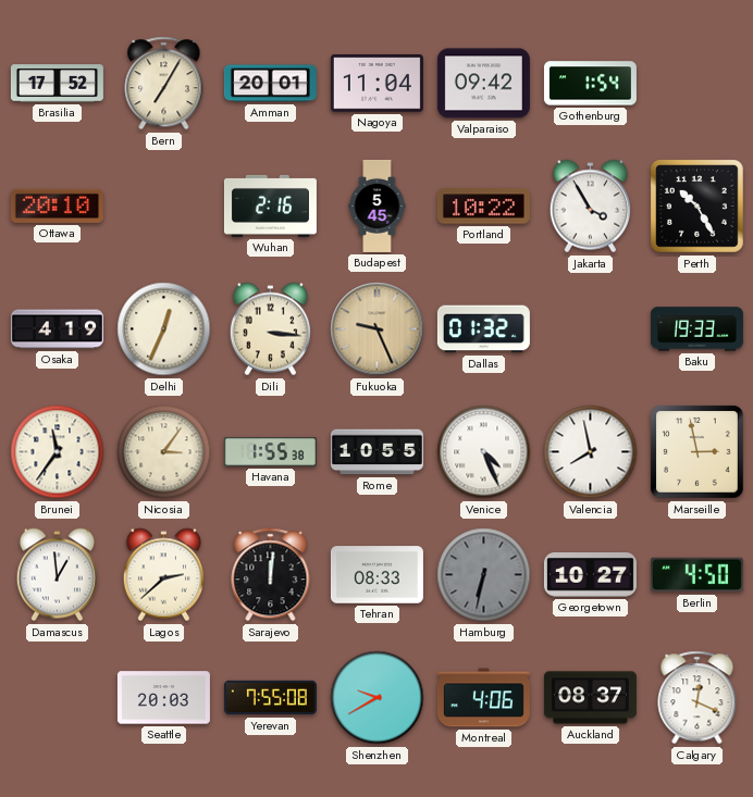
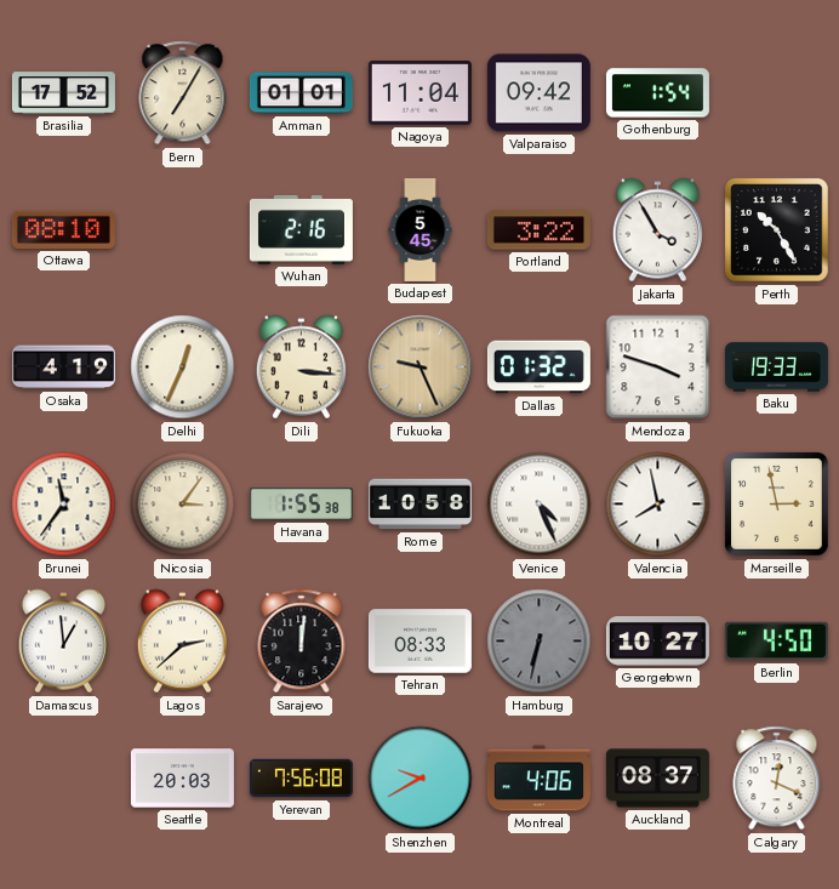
Amman: 20:01 -> 01:01 (301, 93)
Ottawa: 20:10 -> 08:10 (63, 229)
Portland: 10:22 -> 3:22 (538, 230)
Mendoza: none -> 3:48 (658, 367)
Rome: 10:55 -> 10:58 (419, 505)
Yerevan: 7:55 -> 7:56 (301, 779)
